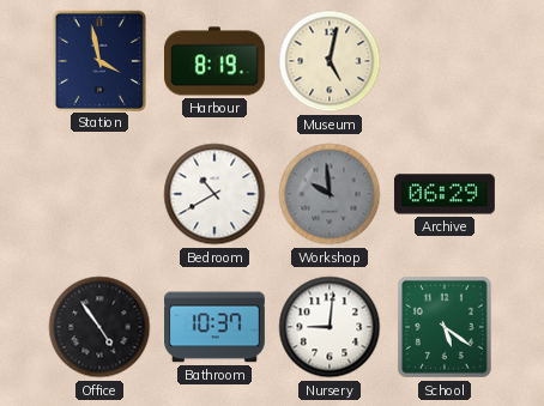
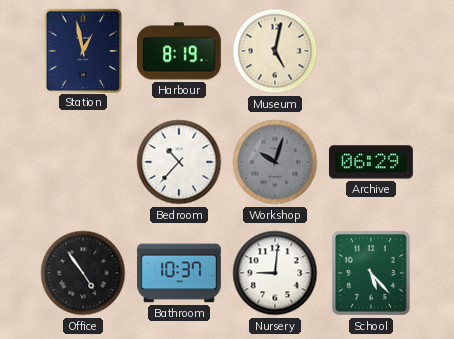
Station: 3:58 -> 12:58 (82, 50)
Bedroom: 10:40 -> 10:37 (179, 162)
Workshop: 9:59 -> 10:03 (275, 162)
School: 5:21 -> 5:23 (372, 273)
